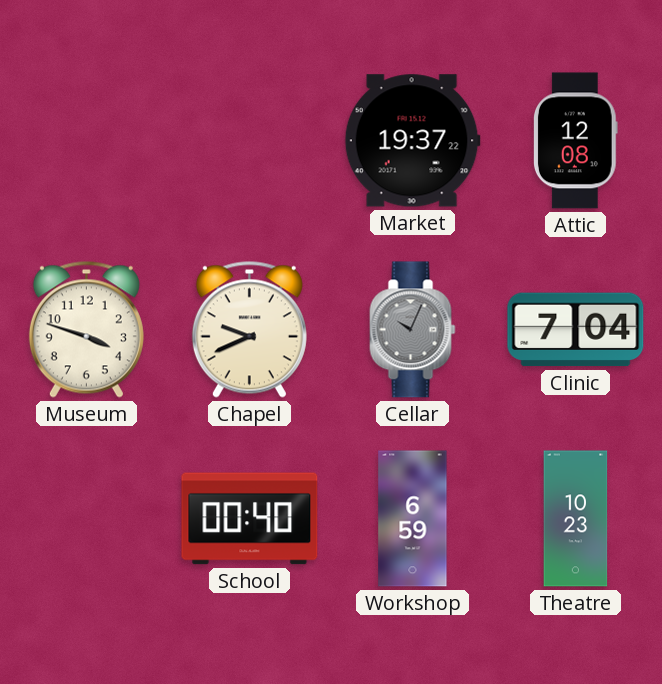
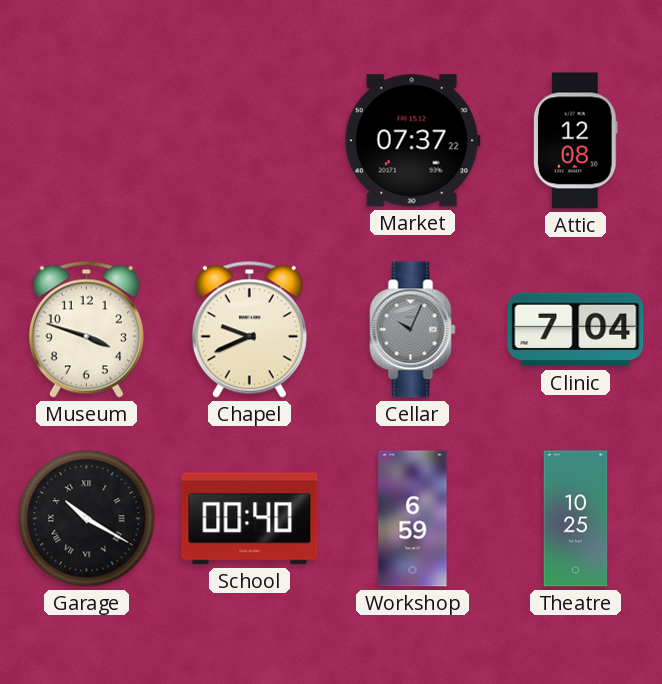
Market: 19:37 -> 07:37 (412, 141)
Garage: none -> 10:20 (87, 519)
Theatre: 10:23 -> 10:25 (576, 519)
